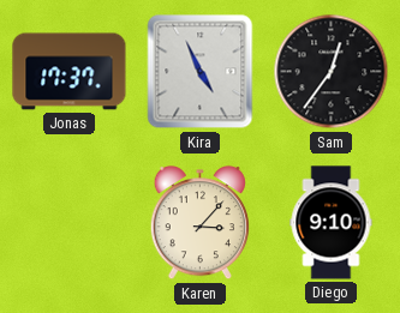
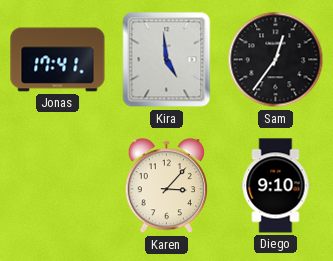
Jonas: 17:37 -> 17:41 (58, 60)
Kira: 4:56 -> 4:59 (167, 60)
